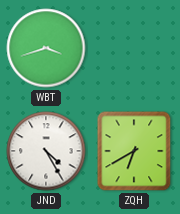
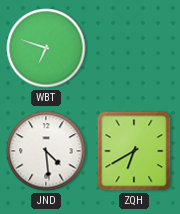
WBT: 3:42 -> 6:48 (46, 48)
JND: 4:25 -> 4:29 (46, 151)
